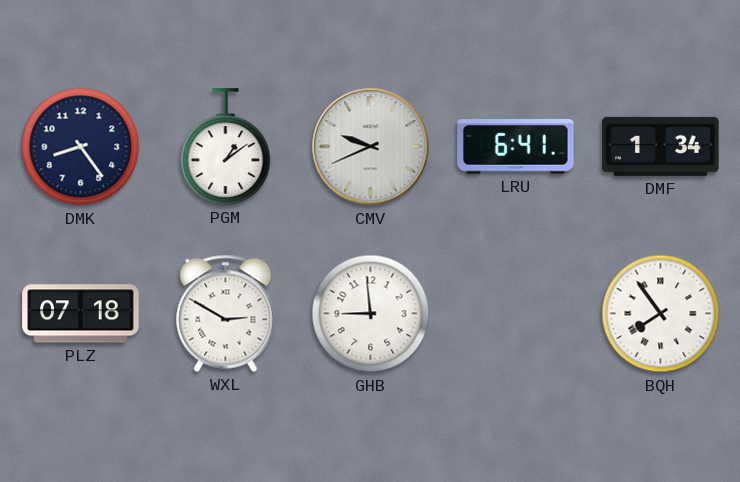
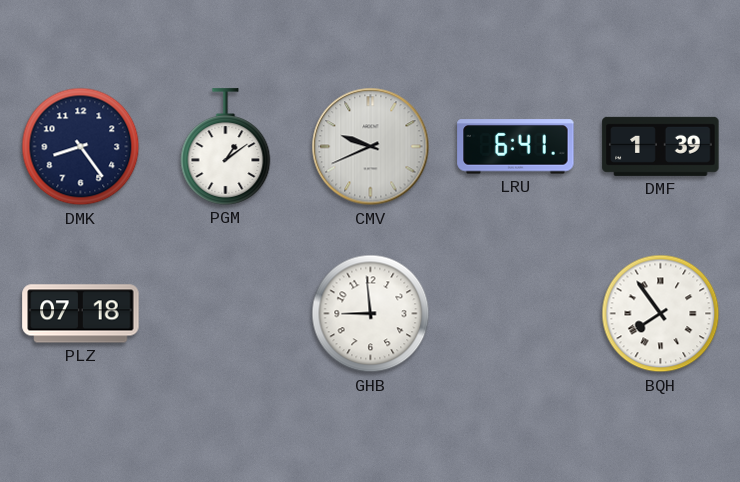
DMF: 1:34 -> 1:39 (661, 146)
WXL: 2:50 -> none (226, 313)
